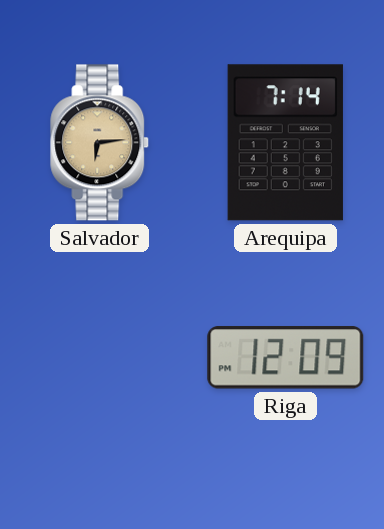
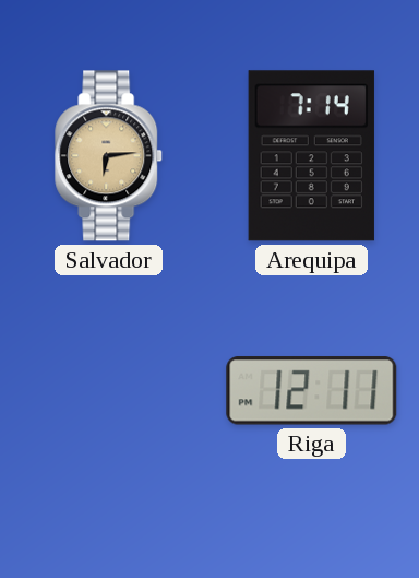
Riga: 12:09 -> 12:11 (312, 391)
